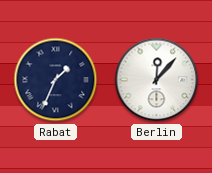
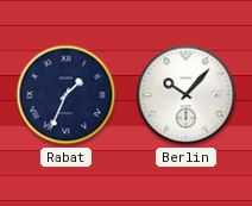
Berlin: 12:07 -> 10:07 (187, 95)
